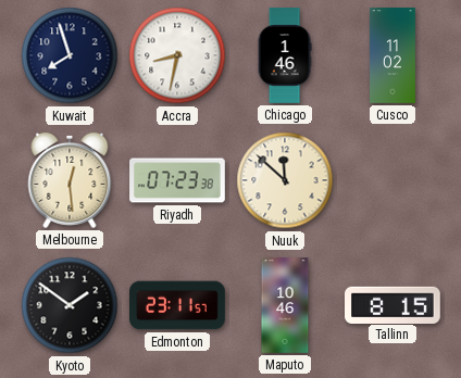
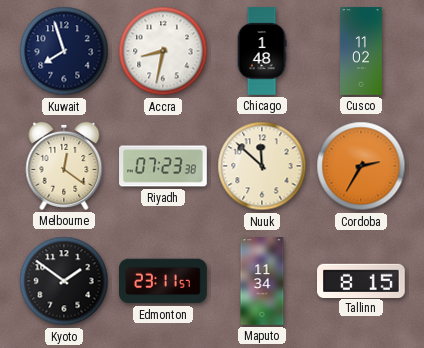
Chicago: 1:46 -> 1:48 (262, 51)
Melbourne: 12:29 -> 12:21 (64, 166)
Cordoba: none -> 2:35 (361, 166)
Maputo: 10:46 -> 11:34 (262, 281)
